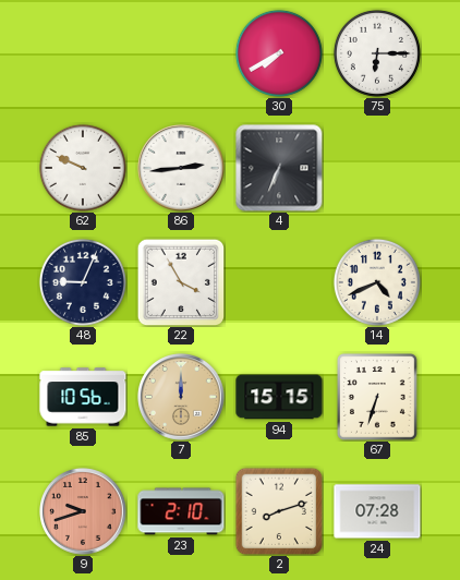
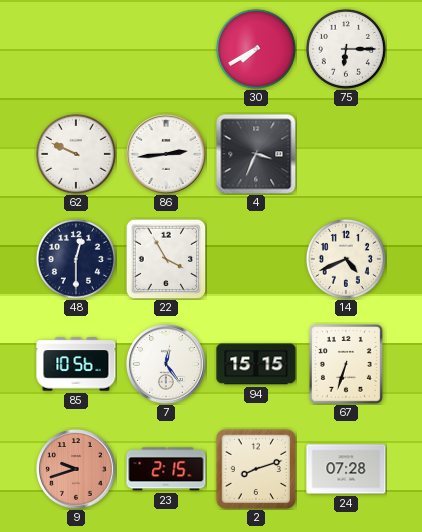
4: 6:34 -> 3:34 (256, 154)
48: 9:04 -> 12:30 (76, 259)
7: 12:00 -> 12:24 (166, 364)
7 dial: champagne -> white (166, 364)
23: 2:10 -> 2:15 (166, 469)
